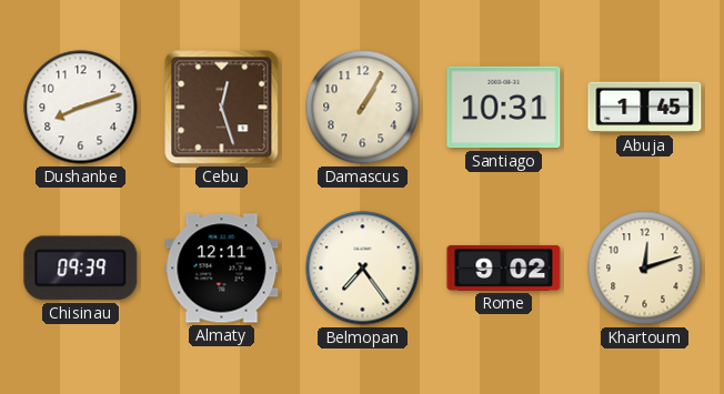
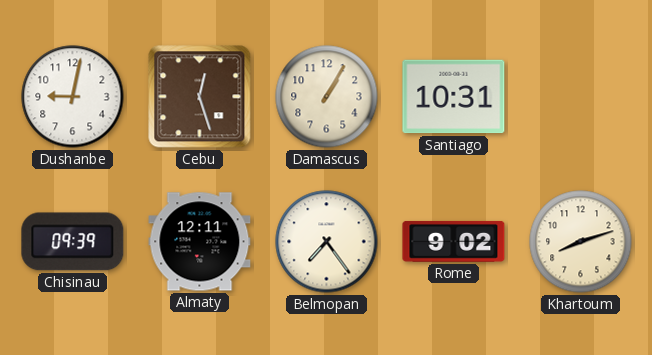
Dushanbe: 8:12 -> 9:02 (73, 97)
Abuja: 1:45 -> none (645, 108)
Khartoum: 12:12 -> 8:12 (581, 242)
